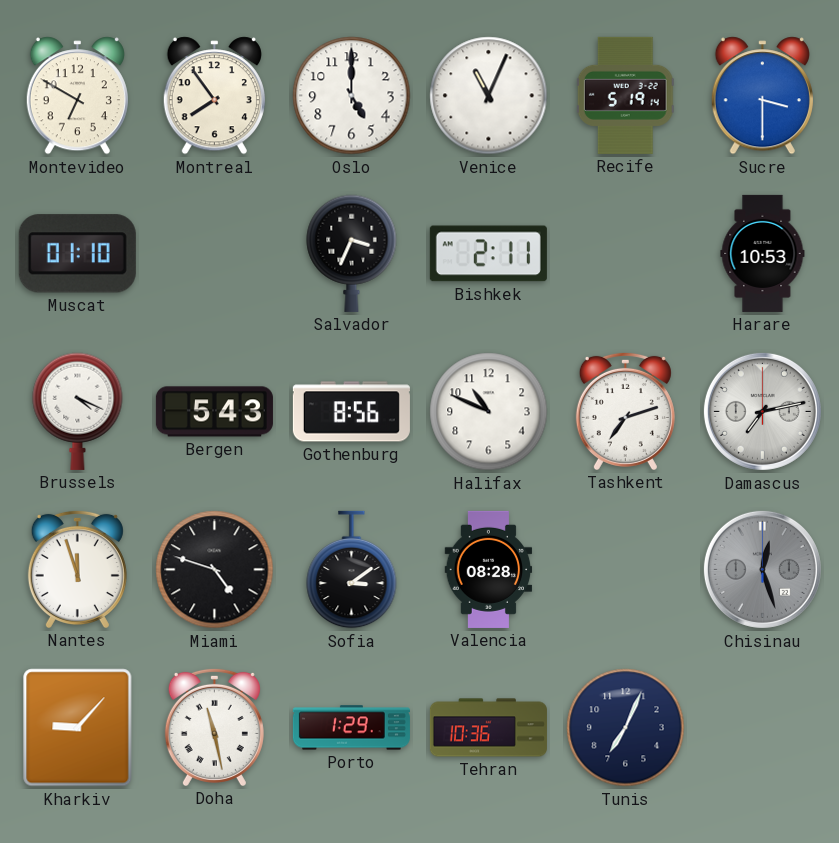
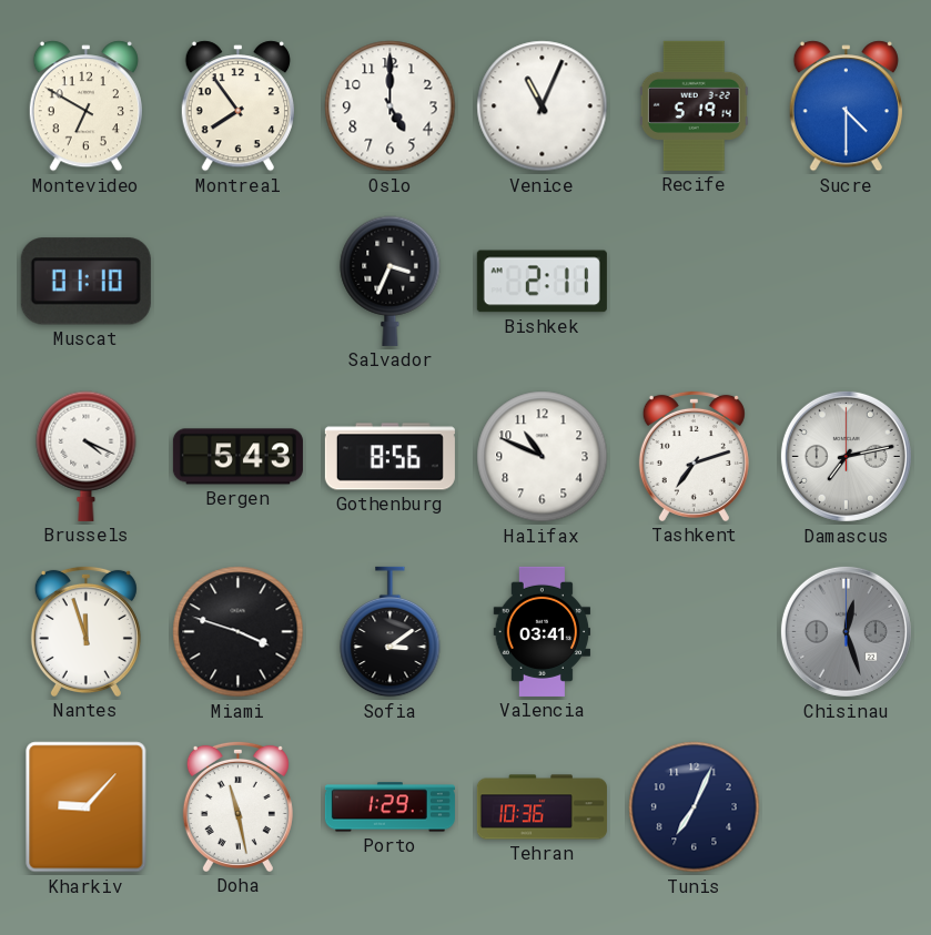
Sucre: 3:30 -> 4:30 (846, 106)
Harare: 10:53 -> none (763, 253)
Miami: 4:48 -> 3:48 (239, 632)
Valencia: 08:28 -> 03:41 (543, 631)
